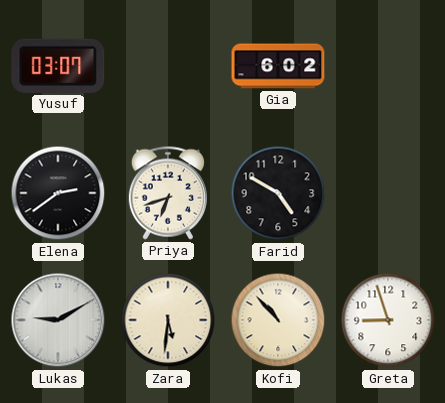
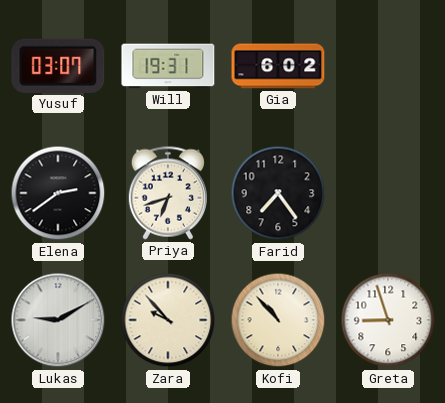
Will: none -> 19:31 (168, 66)
Farid: 4:50 -> 7:24 (278, 193)
Zara: 5:31 -> 9:53 (168, 320)
